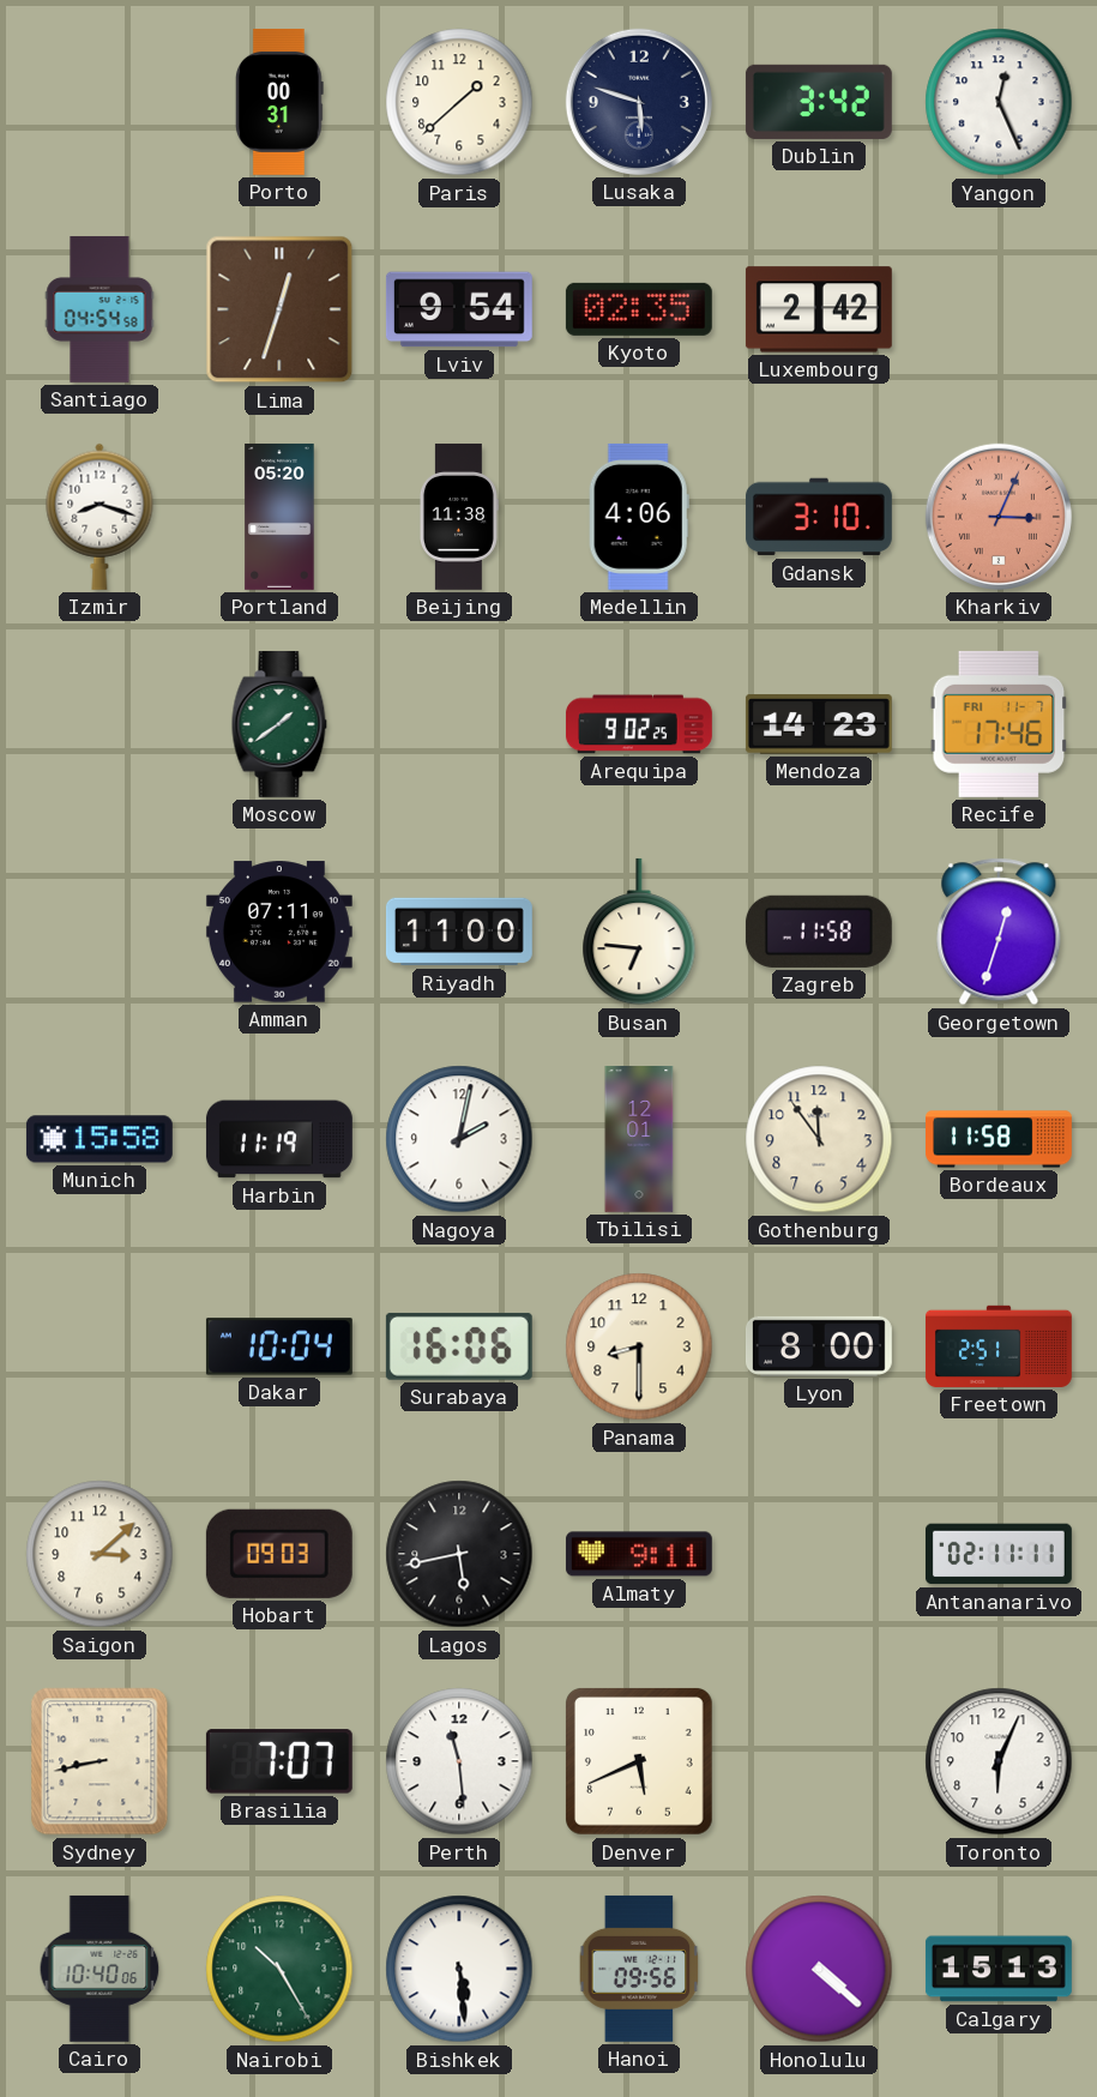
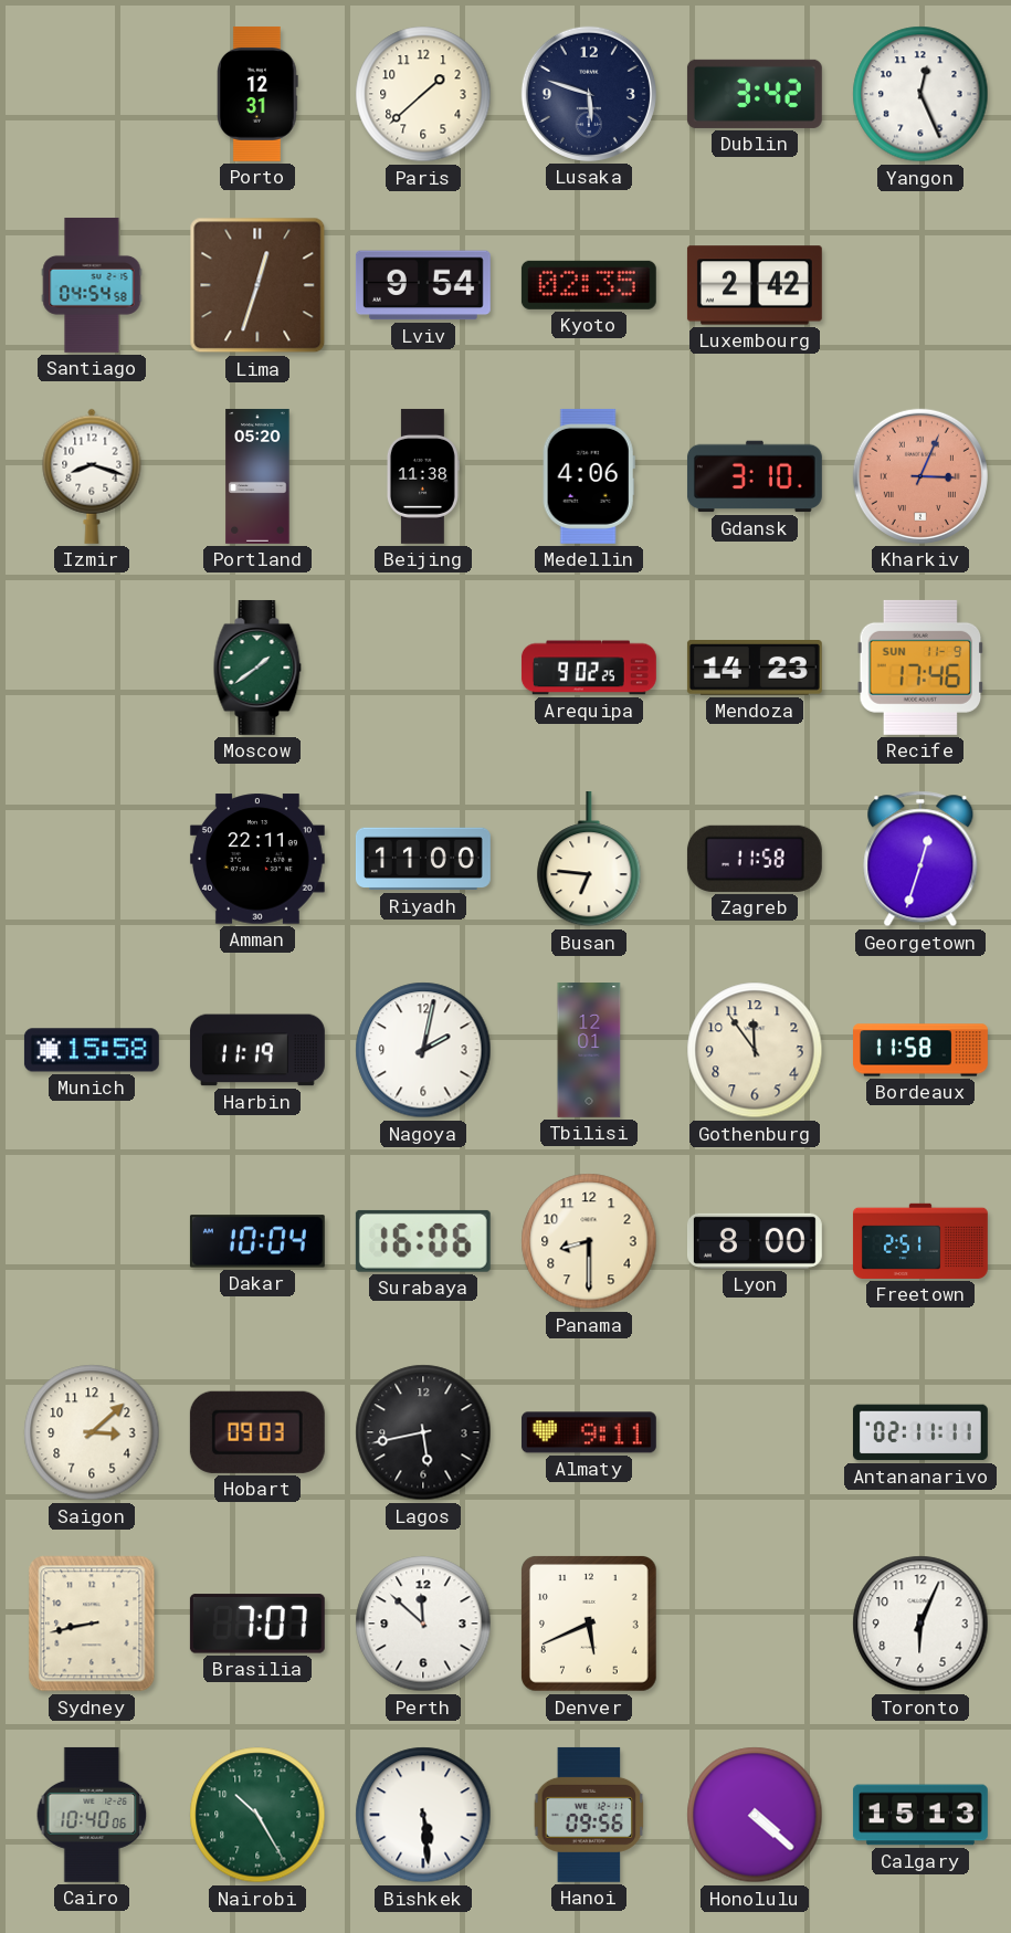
Porto: 00:31 -> 12:31 (259, 94)
Recife date: FRI 11-7 -> SUN 11-9 (920, 668)
Amman: 07:11 -> 22:11 (257, 859)
Perth: 11:29 -> 11:52 (423, 1624)
